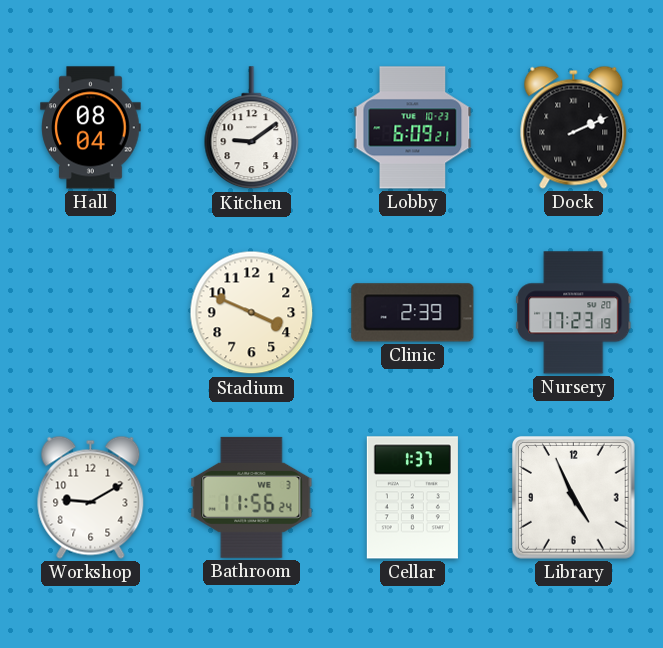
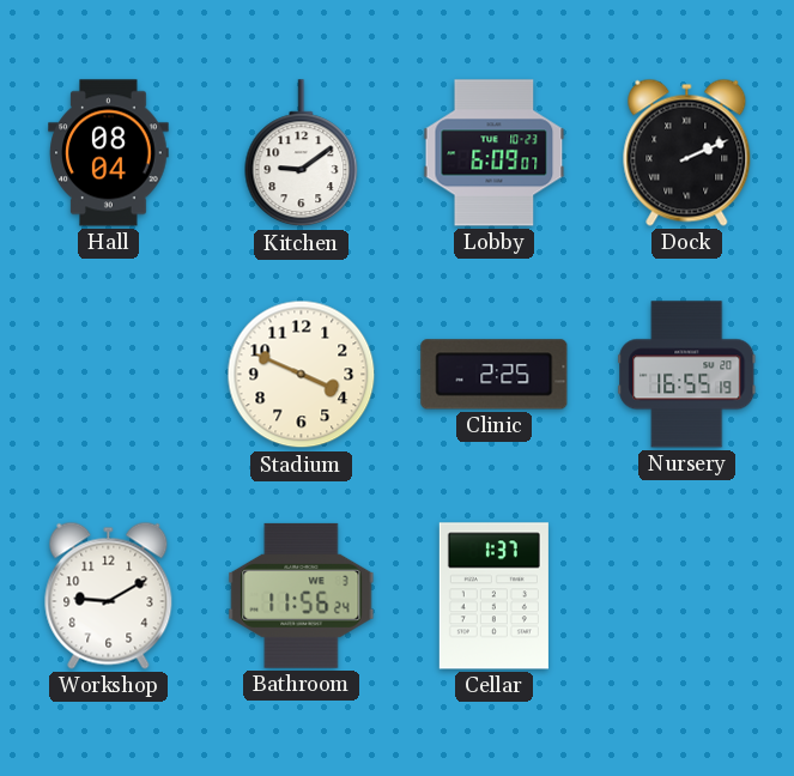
Lobby: 6:09:21 -> 6:09:07 (495, 153)
Clinic: 2:39 -> 2:25 (495, 375)
Nursery: 17:23 -> 16:55 (687, 375)
Library: 4:56 -> none (574, 498)
